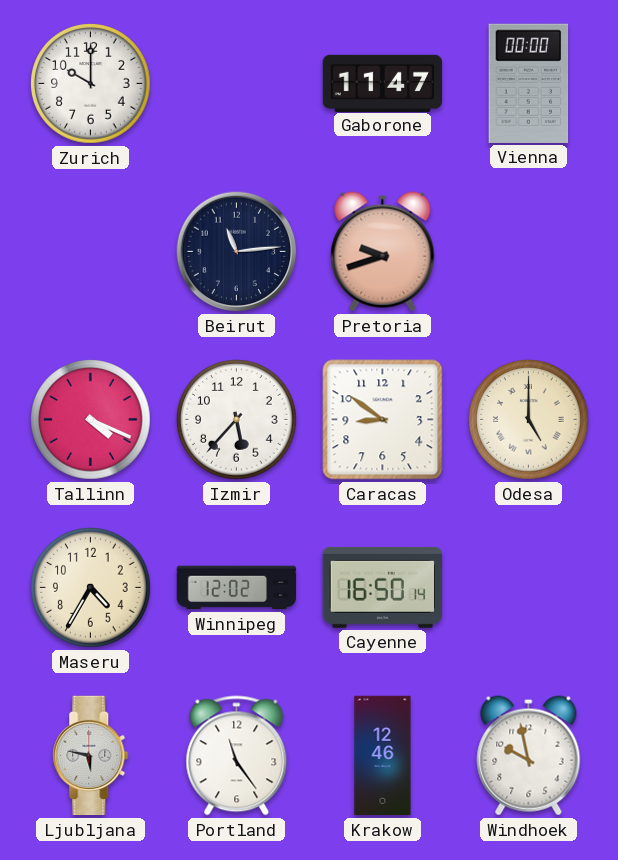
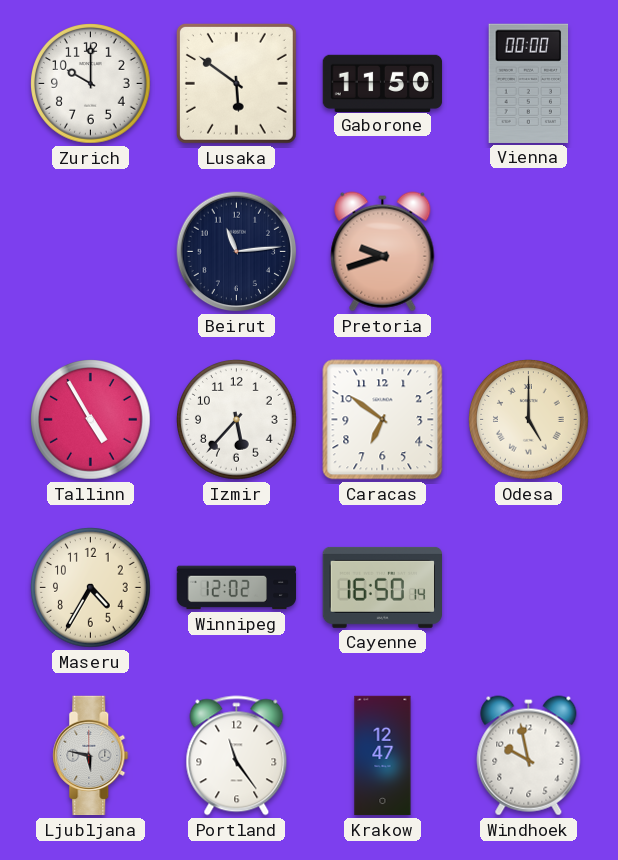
Lusaka: none -> 5:51 (236, 83)
Gaborone: 11:47 -> 11:50 (383, 83)
Tallinn: 4:19 -> 4:55 (91, 420)
Caracas: 8:51 -> 6:51 (383, 420)
Krakow: 12:46 -> 12:47 (383, 756)
